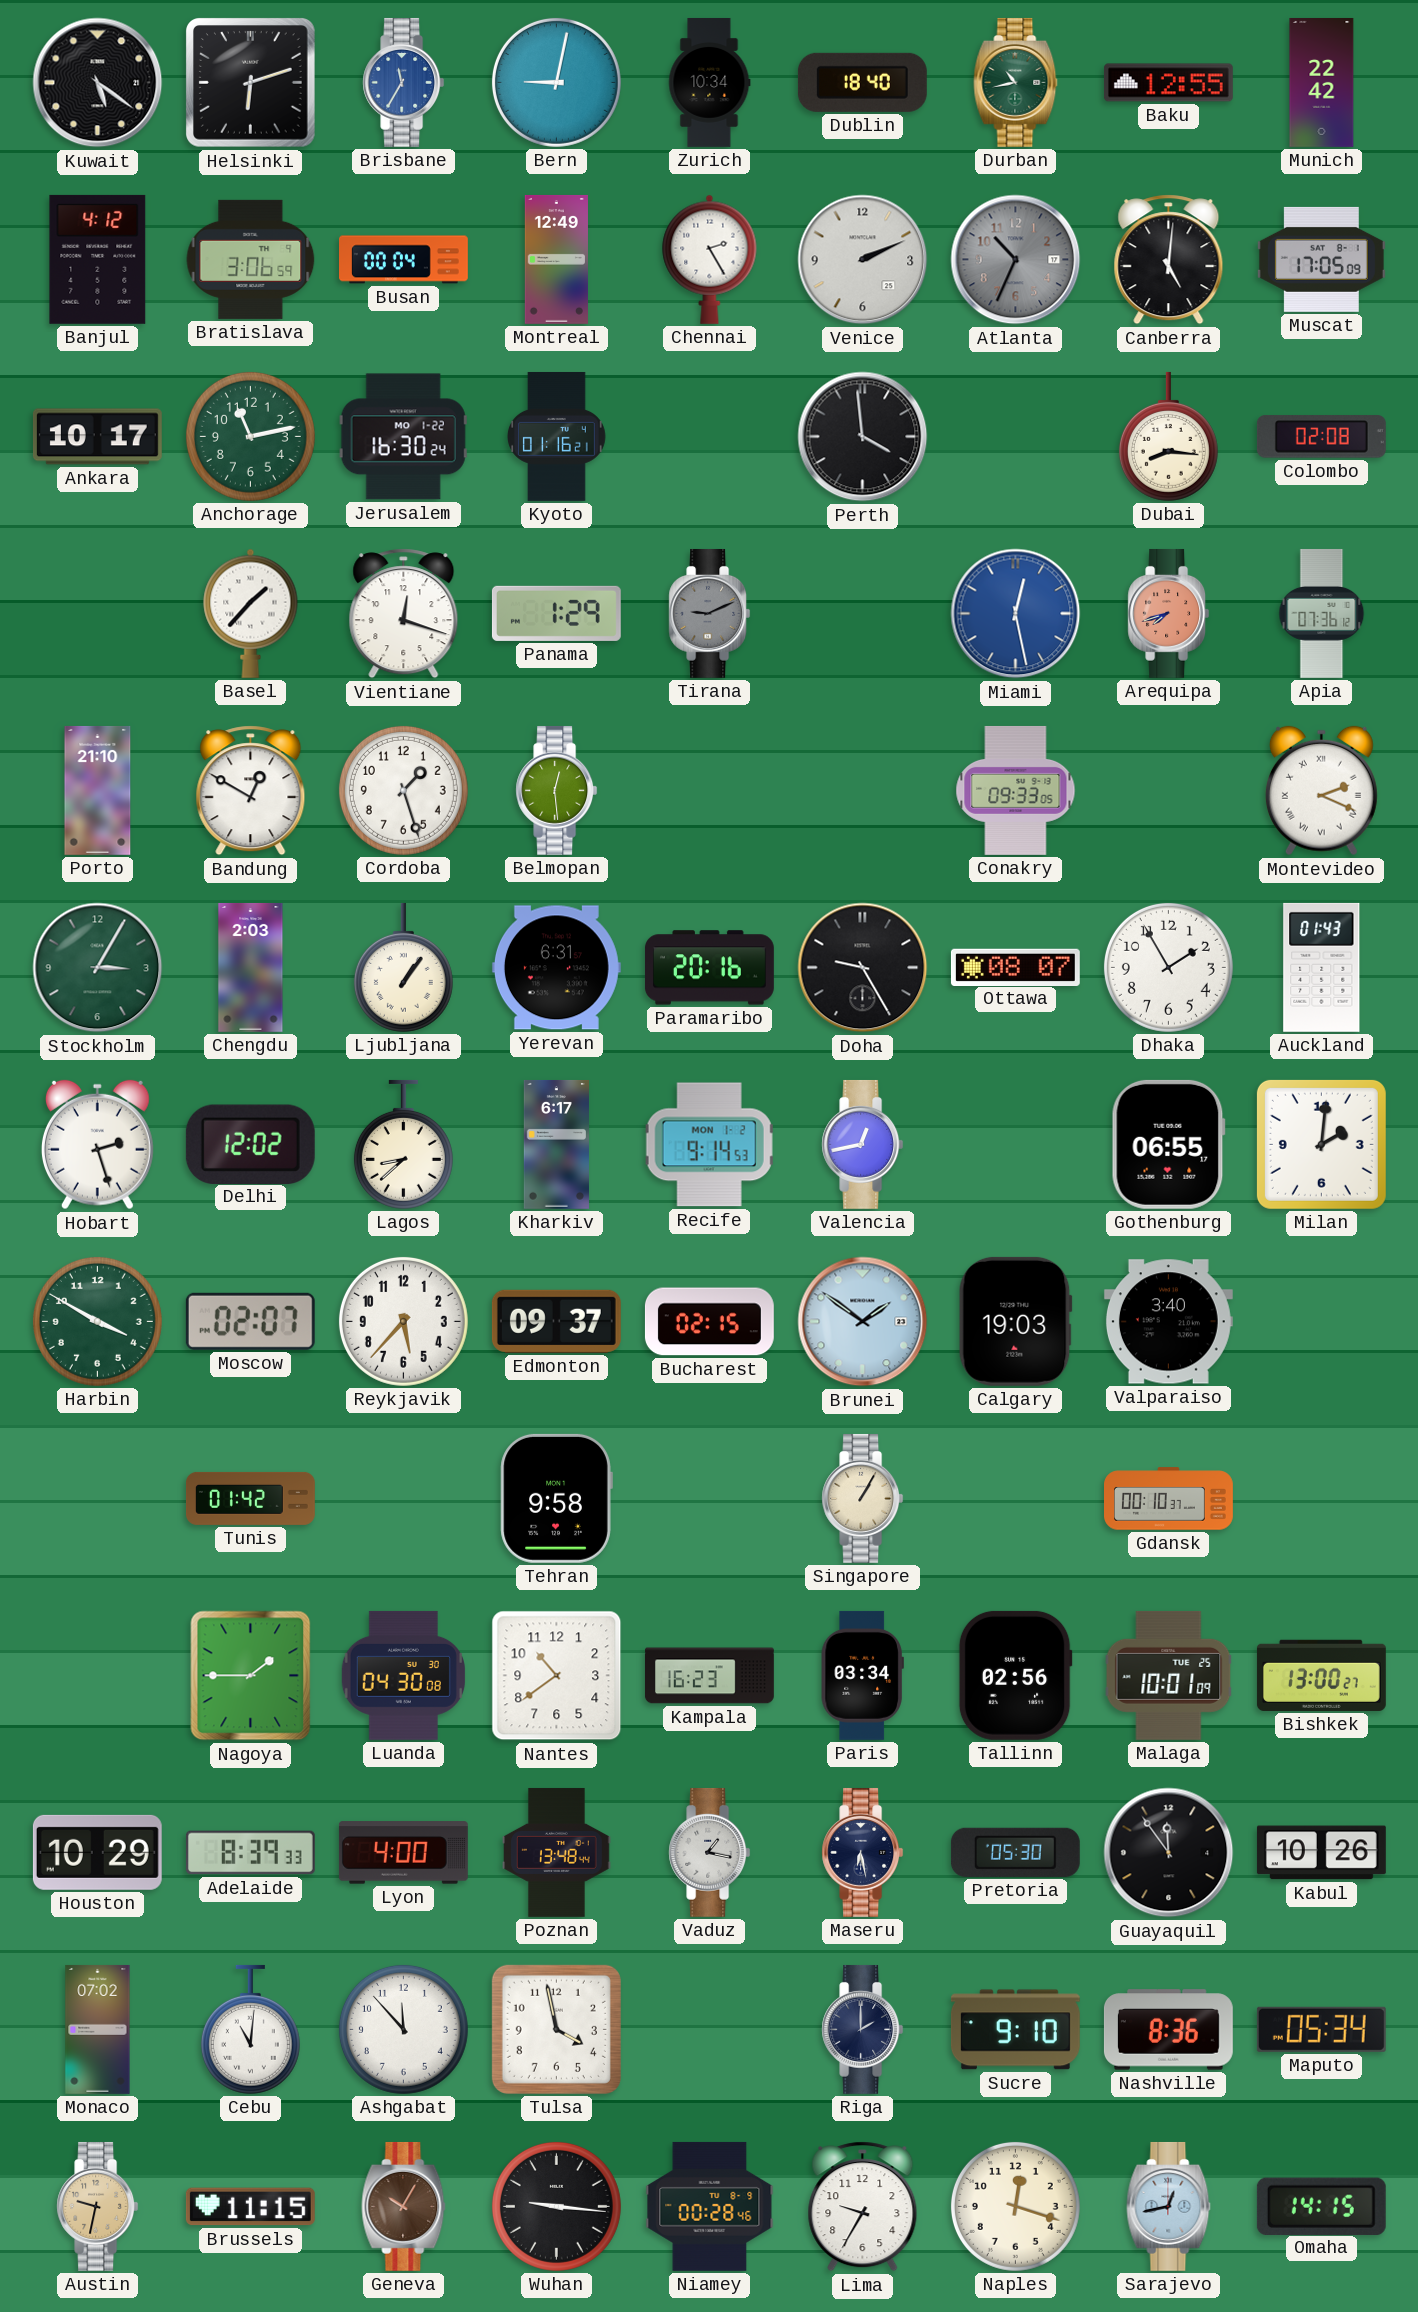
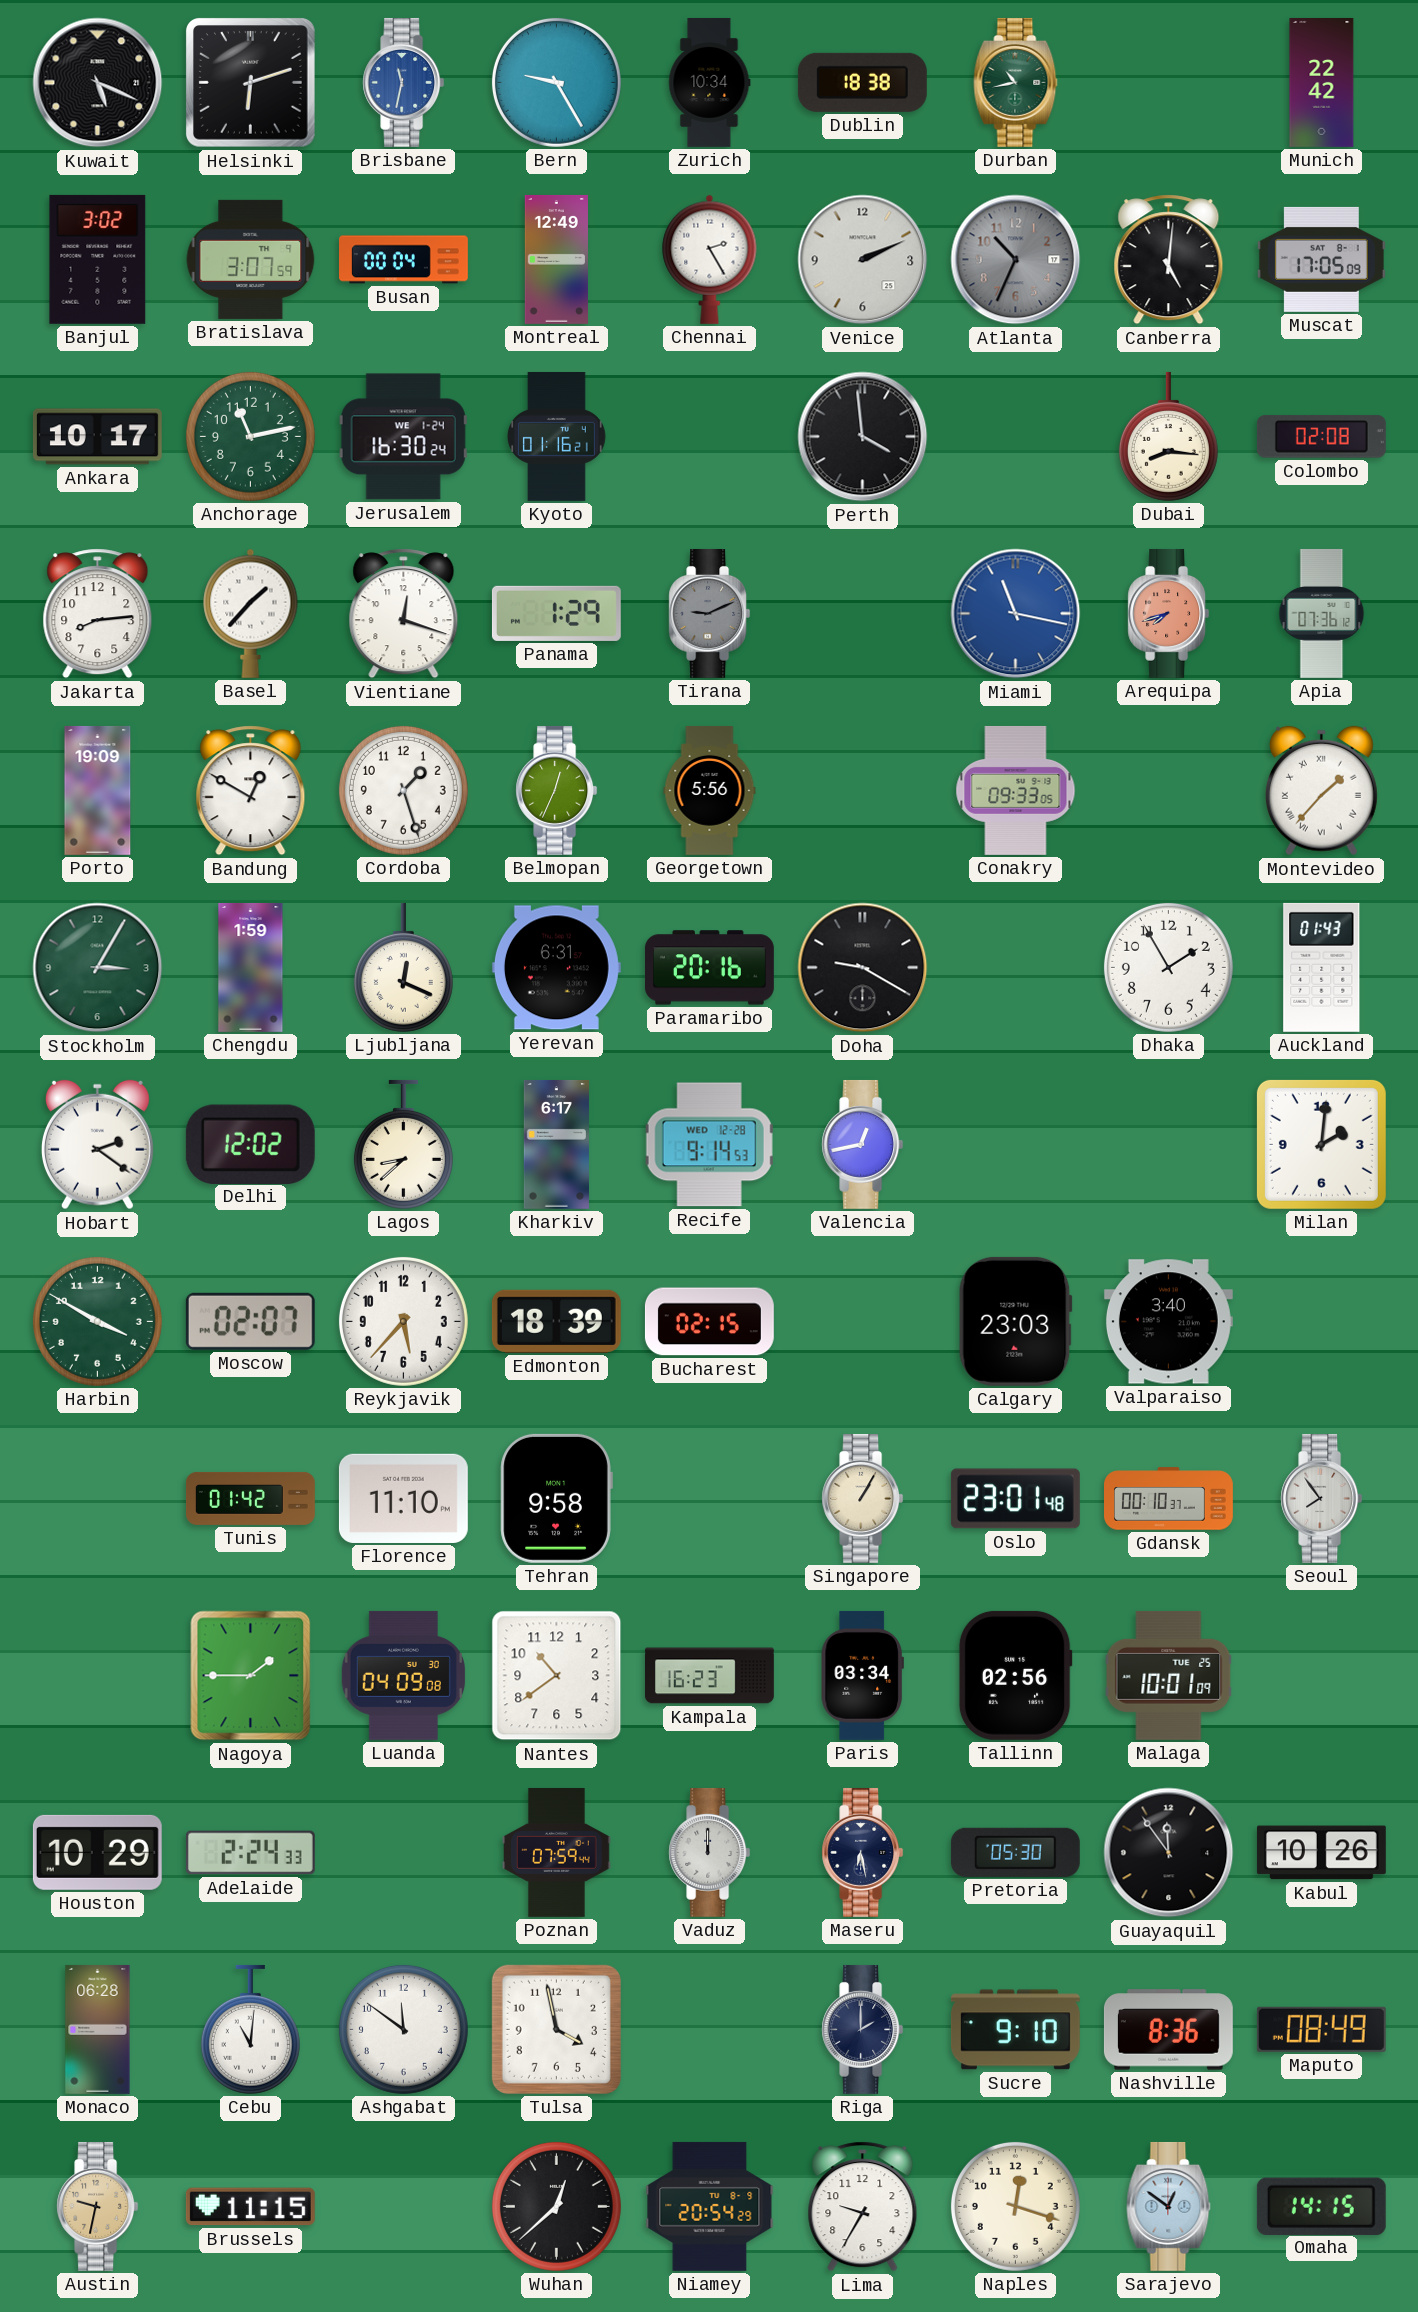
Kuwait: 5:21 -> 5:19 (98, 83)
Brisbane: 11:35 -> 11:32 (404, 82)
Bern: 9:02 -> 9:25 (556, 82)
Dublin: 18:40 -> 18:38 (862, 82)
Baku: 12:55 -> none (1168, 83)
Banjul: 4:12 -> 3:02 (98, 259)
Bratislava: 3:06 -> 3:07 (251, 259)
Jerusalem date: MO 1-22 -> WE 1-24 (403, 437)
Jakarta: none -> 8:14 (98, 614)
Miami: 12:28 -> 11:17 (1016, 614)
Porto: 21:10 -> 19:09 (98, 790)
Belmopan: 12:29 -> 12:34 (557, 790)
Georgetown: none -> 5:56 (710, 790)
Montevideo: 2:19 -> 1:37 (1321, 791)
Chengdu: 2:03 -> 1:59 (251, 967)
Ljubljana: 1:06 -> 12:19 (403, 967)
Doha: 9:25 -> 9:20 (863, 968)
Ottawa: 08:07 -> none (1015, 967)
Hobart: 2:27 -> 2:21 (97, 1145)
Recife date: MON 1-2 -> WED 12-28 (710, 1145)
Gothenburg: 06:55 -> none (1168, 1144)
Edmonton: 09:37 -> 18:39 (556, 1321)
Brunei: 1:51 -> none (863, 1322)
Calgary: 19:03 -> 23:03 (1015, 1321)
Florence: none -> 11:10 (403, 1498)
Oslo: none -> 23:01 (1015, 1499)
Seoul: none -> 7:54 (1322, 1498)
Luanda: 04:30 -> 04:09 (403, 1675)
Bishkek: 13:00 -> none (1321, 1675)
Adelaide: 8:39 -> 2:24 (250, 1853)
Lyon: 4:00 -> none (403, 1853)
Poznan: 13:48 -> 07:59 (557, 1852)
Vaduz: 1:17 -> 12:00 (710, 1852)
Monaco: 07:02 -> 06:28 (98, 2029)
Ashgabat: 11:53 -> 11:51 (403, 2029)
Maputo: 05:34 -> 08:49 (1321, 2029)
Geneva: 10:05 -> none (404, 2206)
Wuhan: 9:16 -> 12:38 (556, 2206)
Niamey: 00:28 -> 20:54 (710, 2206)
Sarajevo: 12:43 -> 12:51 (1169, 2206)
